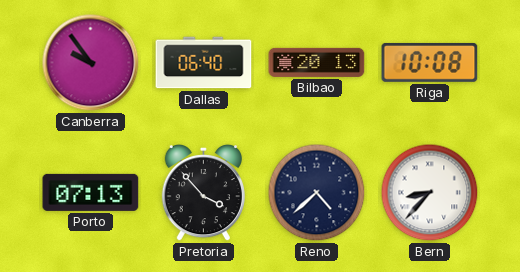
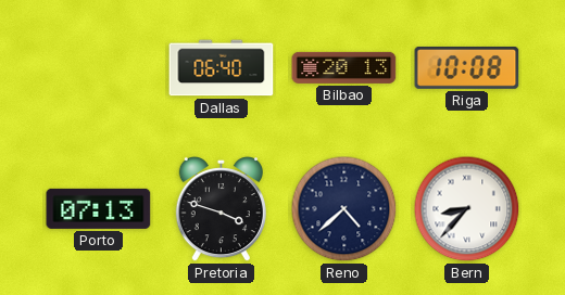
Canberra: 9:54 -> none (91, 63)
Pretoria: 3:53 -> 3:48 (221, 209)
